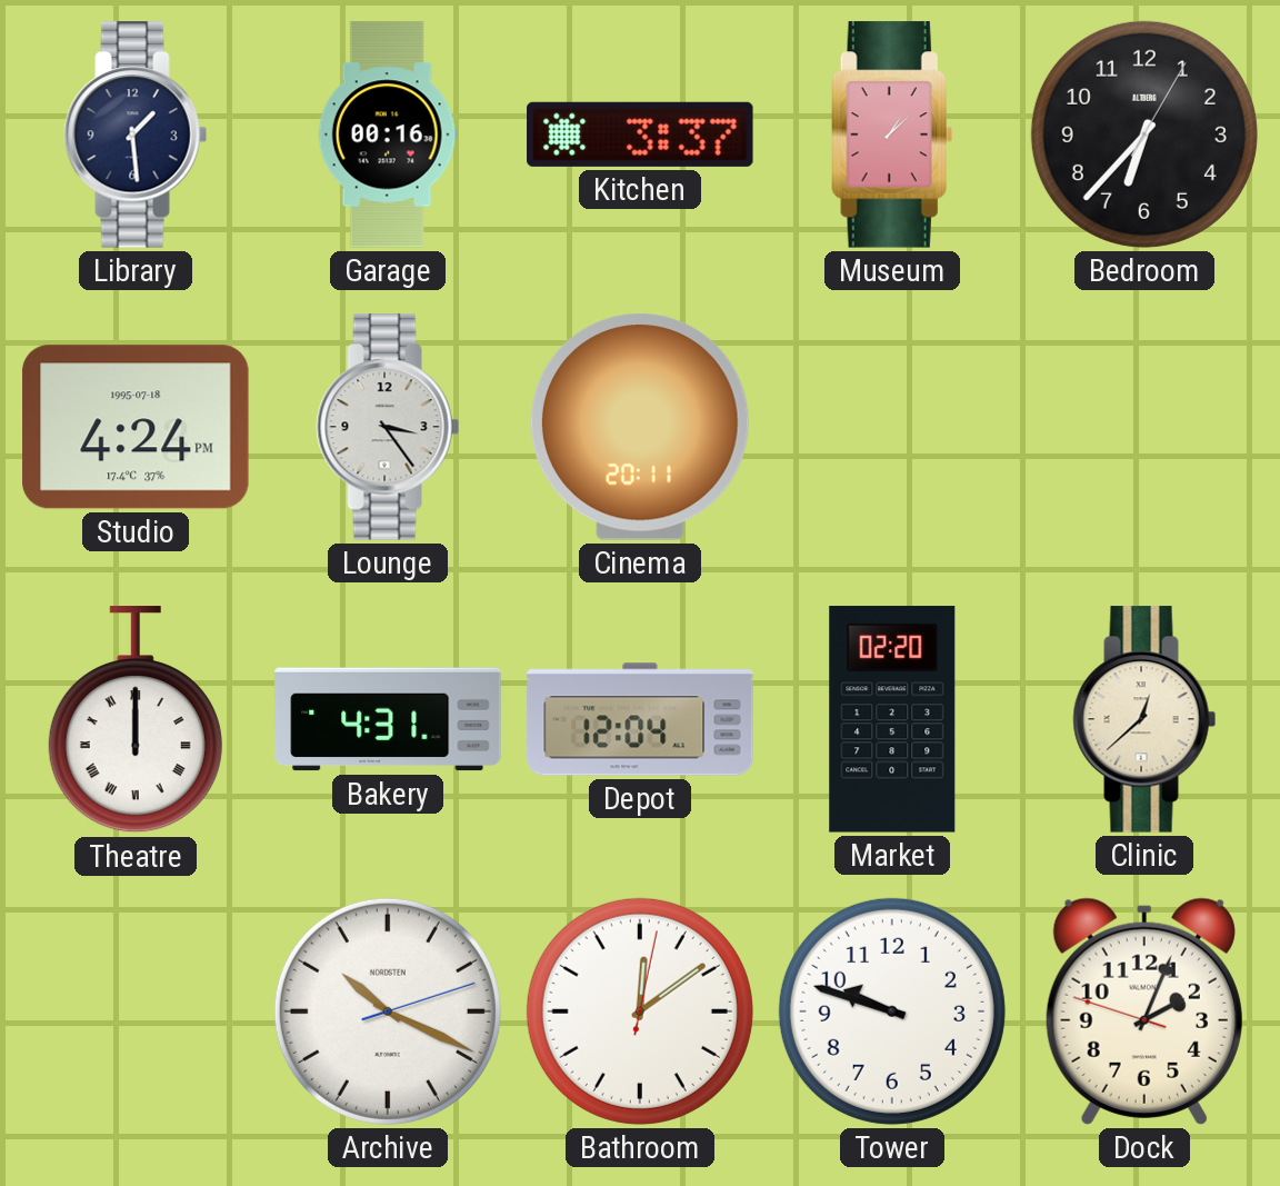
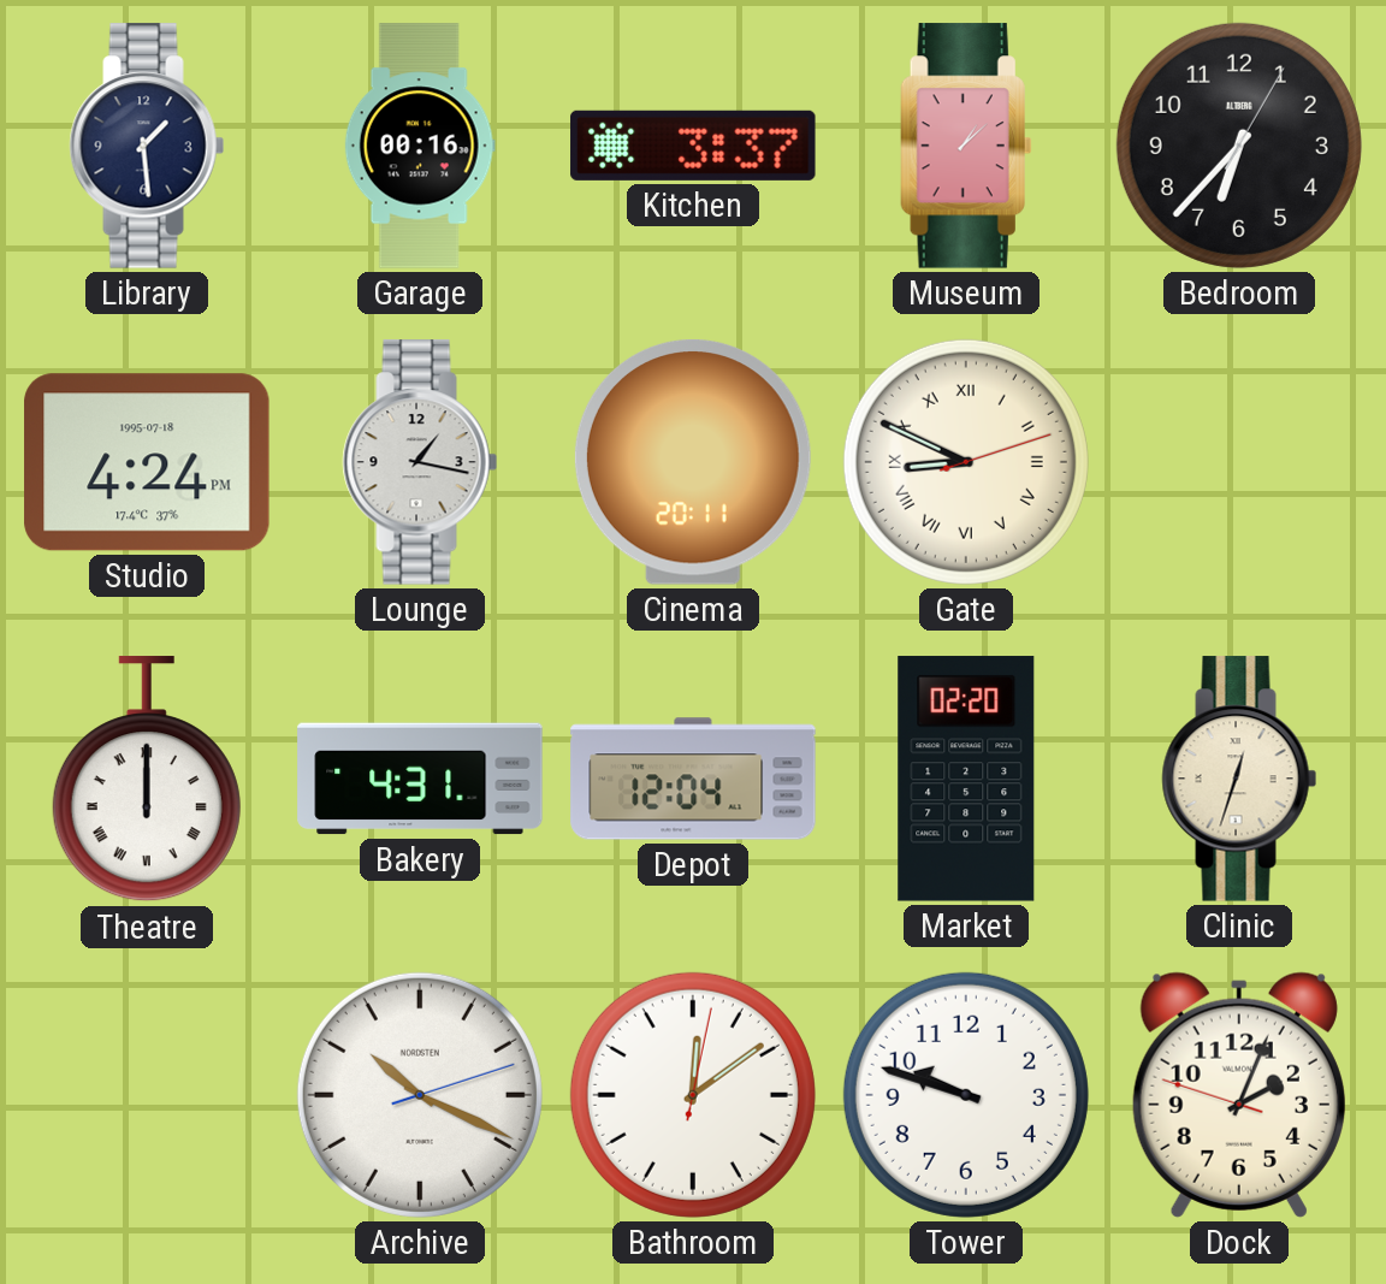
Lounge: 3:24 -> 1:17 (420, 462)
Gate: none -> 8:49 (966, 462)
Clinic: 12:38 -> 12:33 (1239, 779)
